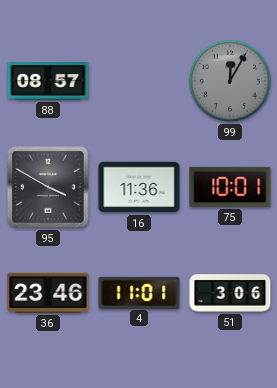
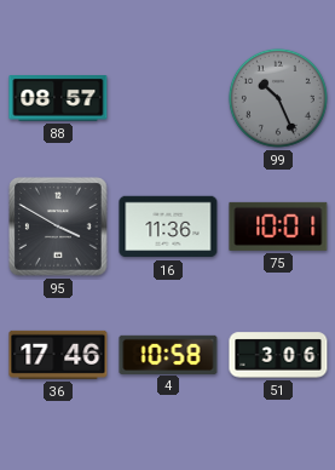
99: 12:05 -> 10:26 (278, 98)
36: 23:46 -> 17:46 (58, 355)
4: 11:01 -> 10:58 (168, 354)
